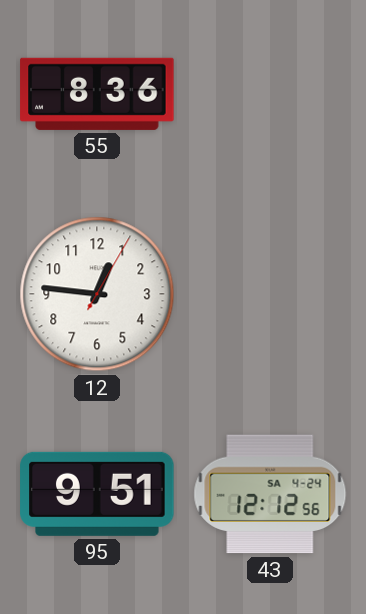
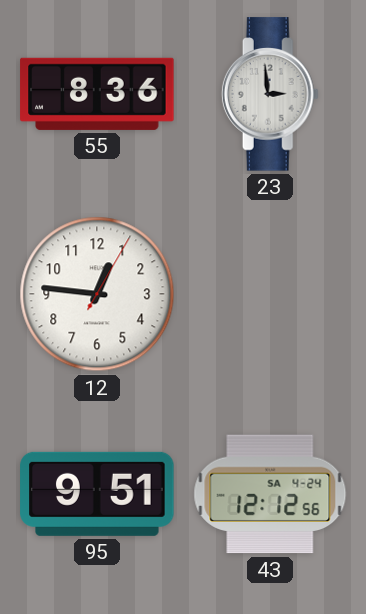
23: none -> 2:59 (270, 94)
